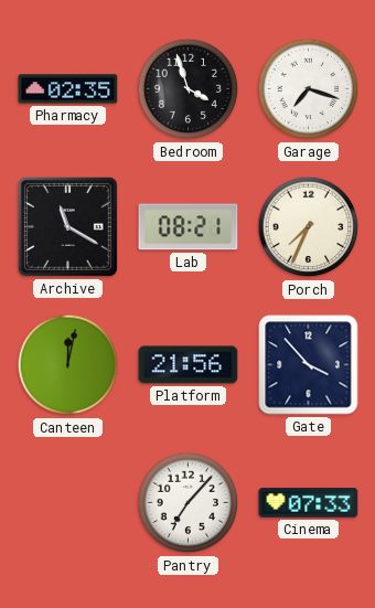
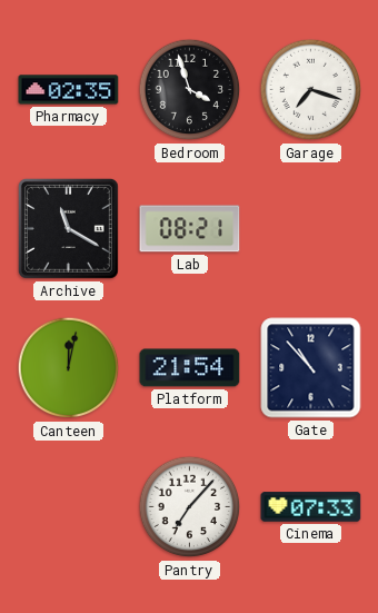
Porch: 7:34 -> none (309, 227)
Platform: 21:56 -> 21:54 (190, 368)
Gate: 3:53 -> 10:53 (311, 368)
